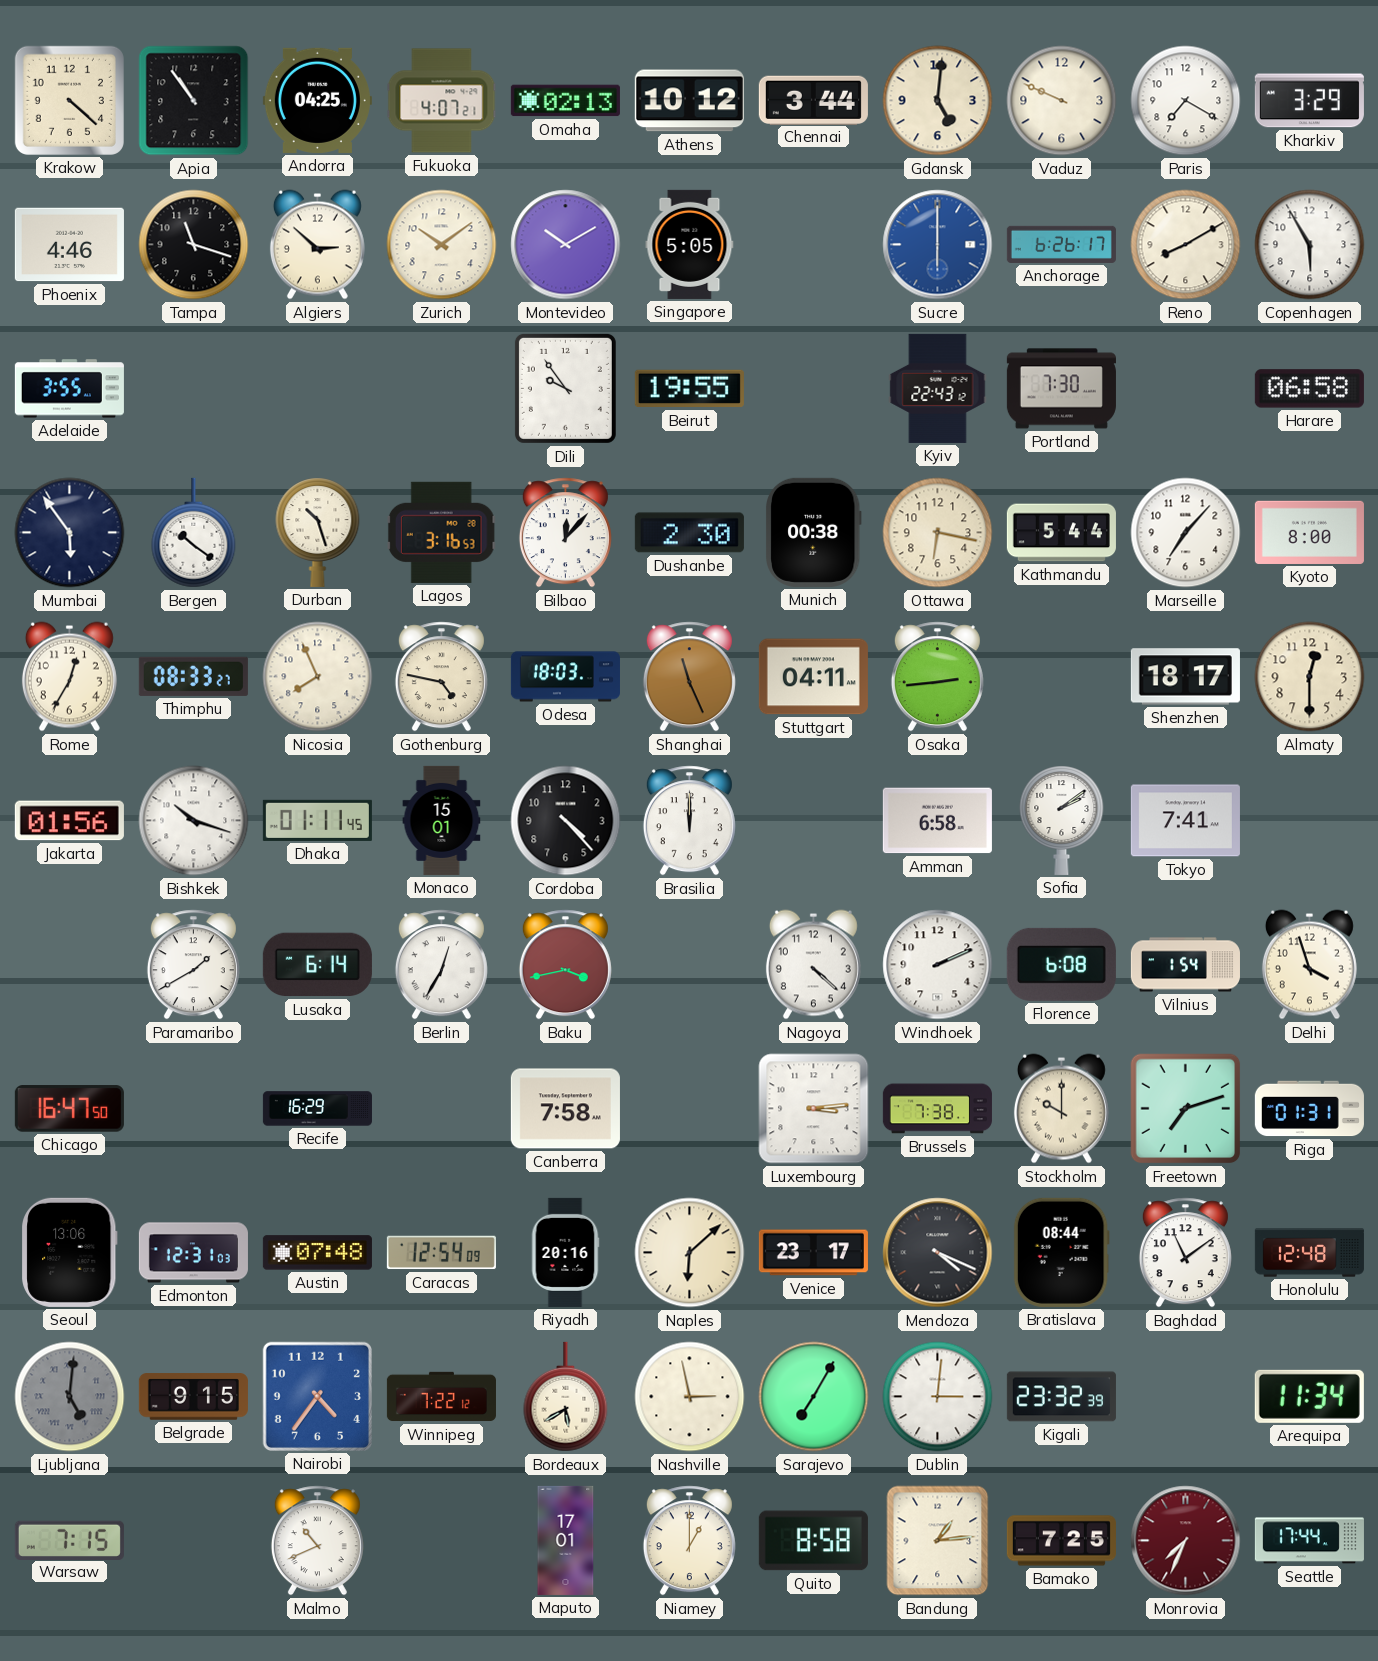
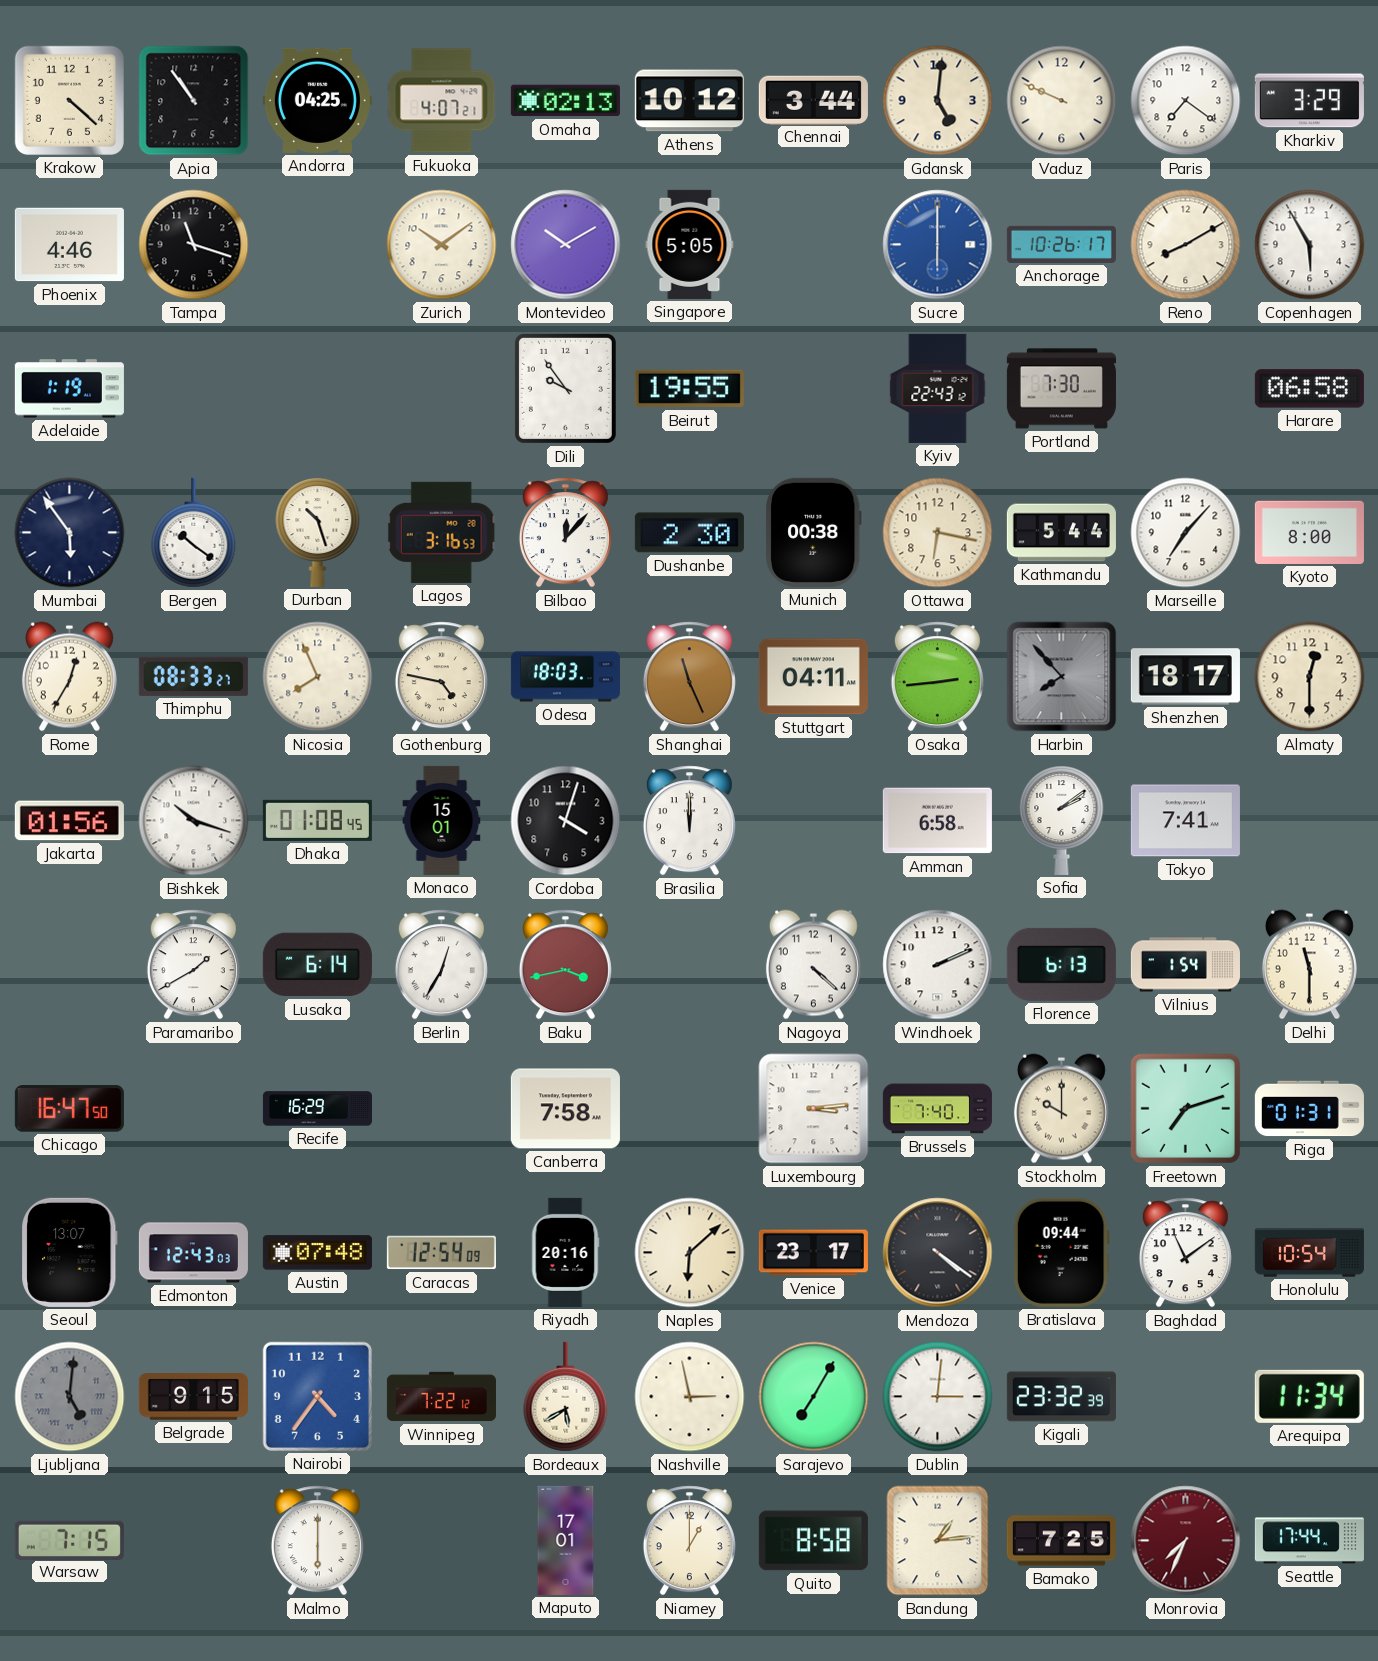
Paris: 7:20 -> 7:21 (1186, 101)
Algiers: 2:52 -> none (317, 245)
Anchorage: 6:26 -> 10:26 (1061, 244)
Adelaide: 3:55 -> 1:19 (69, 389)
Harbin: none -> 7:53 (1062, 677)
Dhaka: 01:11 -> 01:08 (317, 820)
Cordoba: 4:23 -> 4:03 (566, 821)
Florence: 6:08 -> 6:13 (1061, 964)
Delhi: 3:57 -> 11:30 (1309, 965)
Brussels: 7:38 -> 7:40 (937, 1109)
Seoul: 13:06 -> 13:07 (70, 1252)
Edmonton: 12:31 -> 12:43 (193, 1253)
Mendoza: 4:19 -> 4:21 (938, 1253)
Bratislava: 08:44 -> 09:44 (1061, 1252)
Honolulu: 12:48 -> 10:54 (1309, 1253)
Malmo: 10:41 -> 6:00 (317, 1541)
